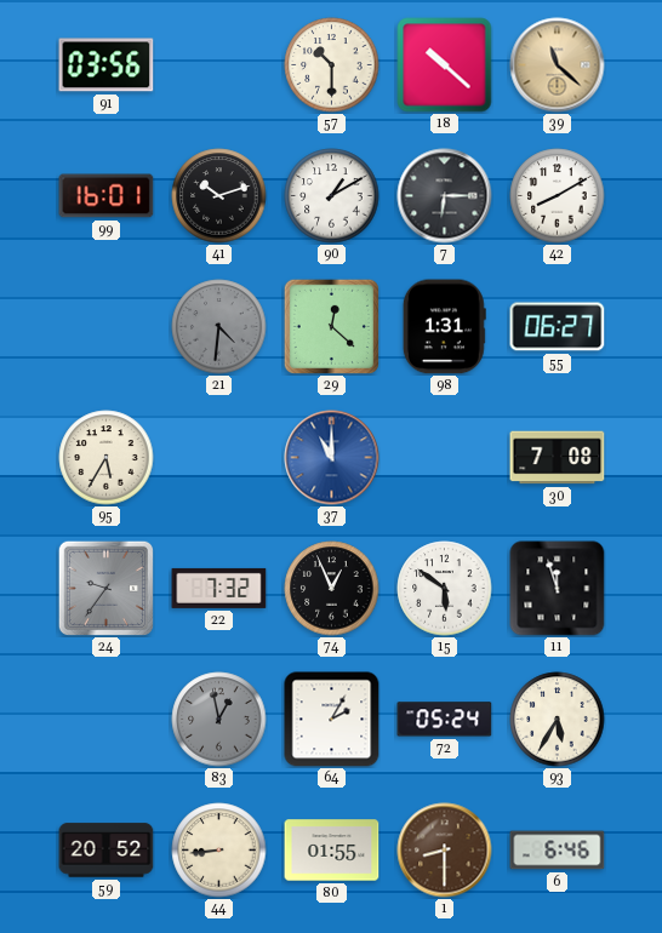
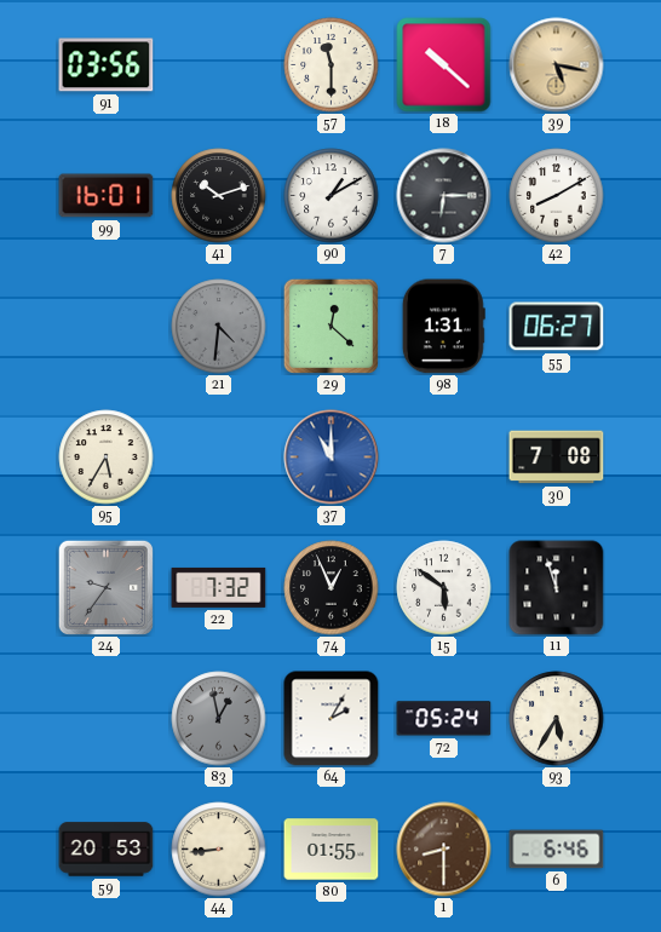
57: 10:30 -> 11:30 (332, 65)
39: 11:22 -> 5:17 (557, 65)
59: 20:52 -> 20:53 (107, 850)
